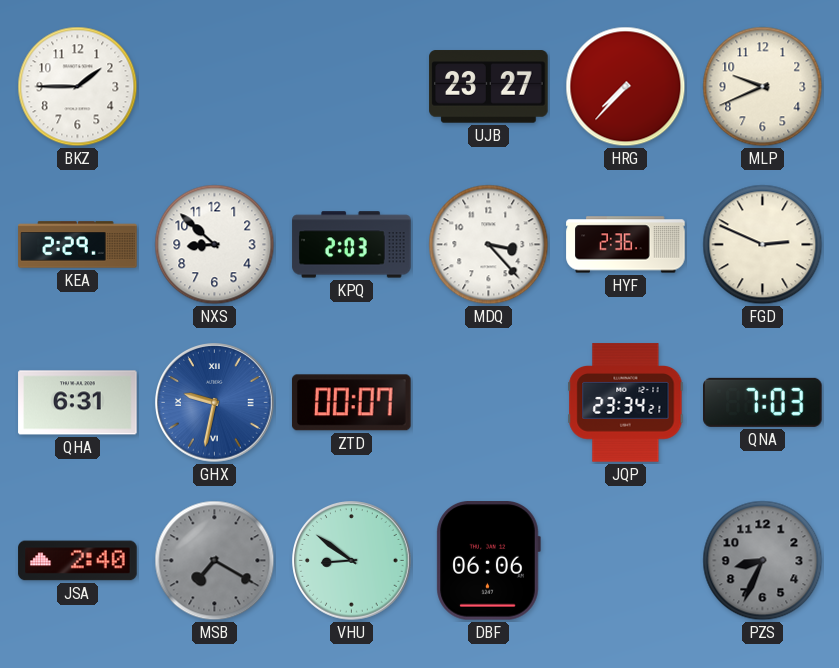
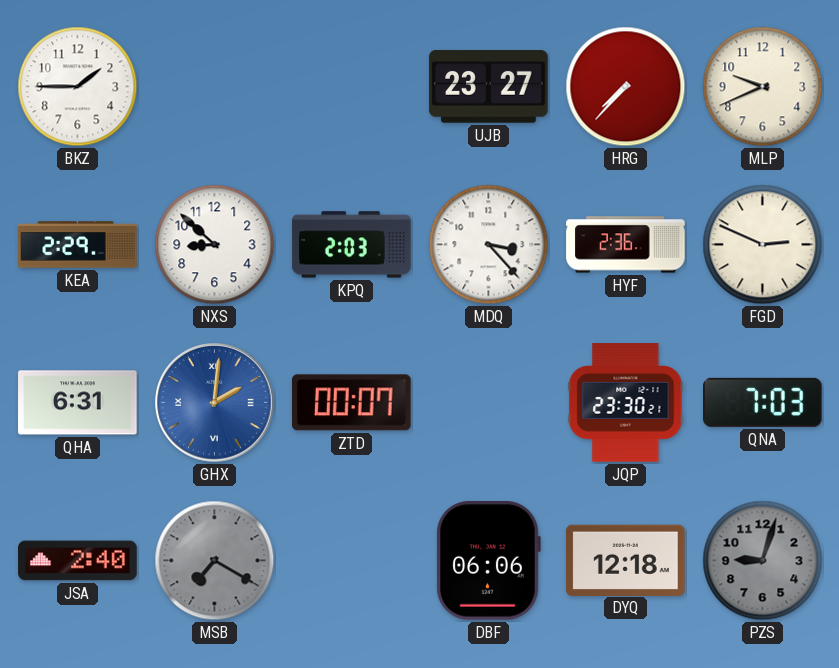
GHX: 9:32 -> 2:01 (215, 403)
JQP: 23:34 -> 23:30 (626, 403)
VHU: 8:51 -> none (352, 561)
DYQ: none -> 12:18 (626, 560)
PZS: 8:34 -> 9:03 (763, 561)
